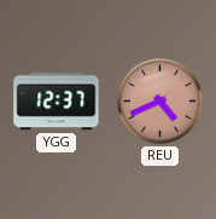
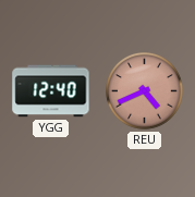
YGG: 12:37 -> 12:40 (51, 91)
